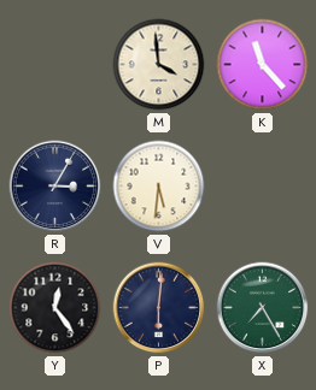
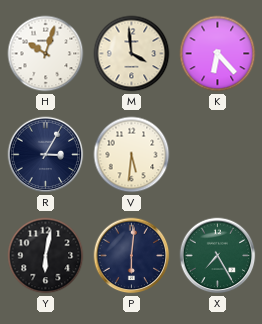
H: none -> 10:03 (46, 54)
K: 11:23 -> 6:23 (218, 54)
Y: 12:24 -> 6:02 (46, 256)
